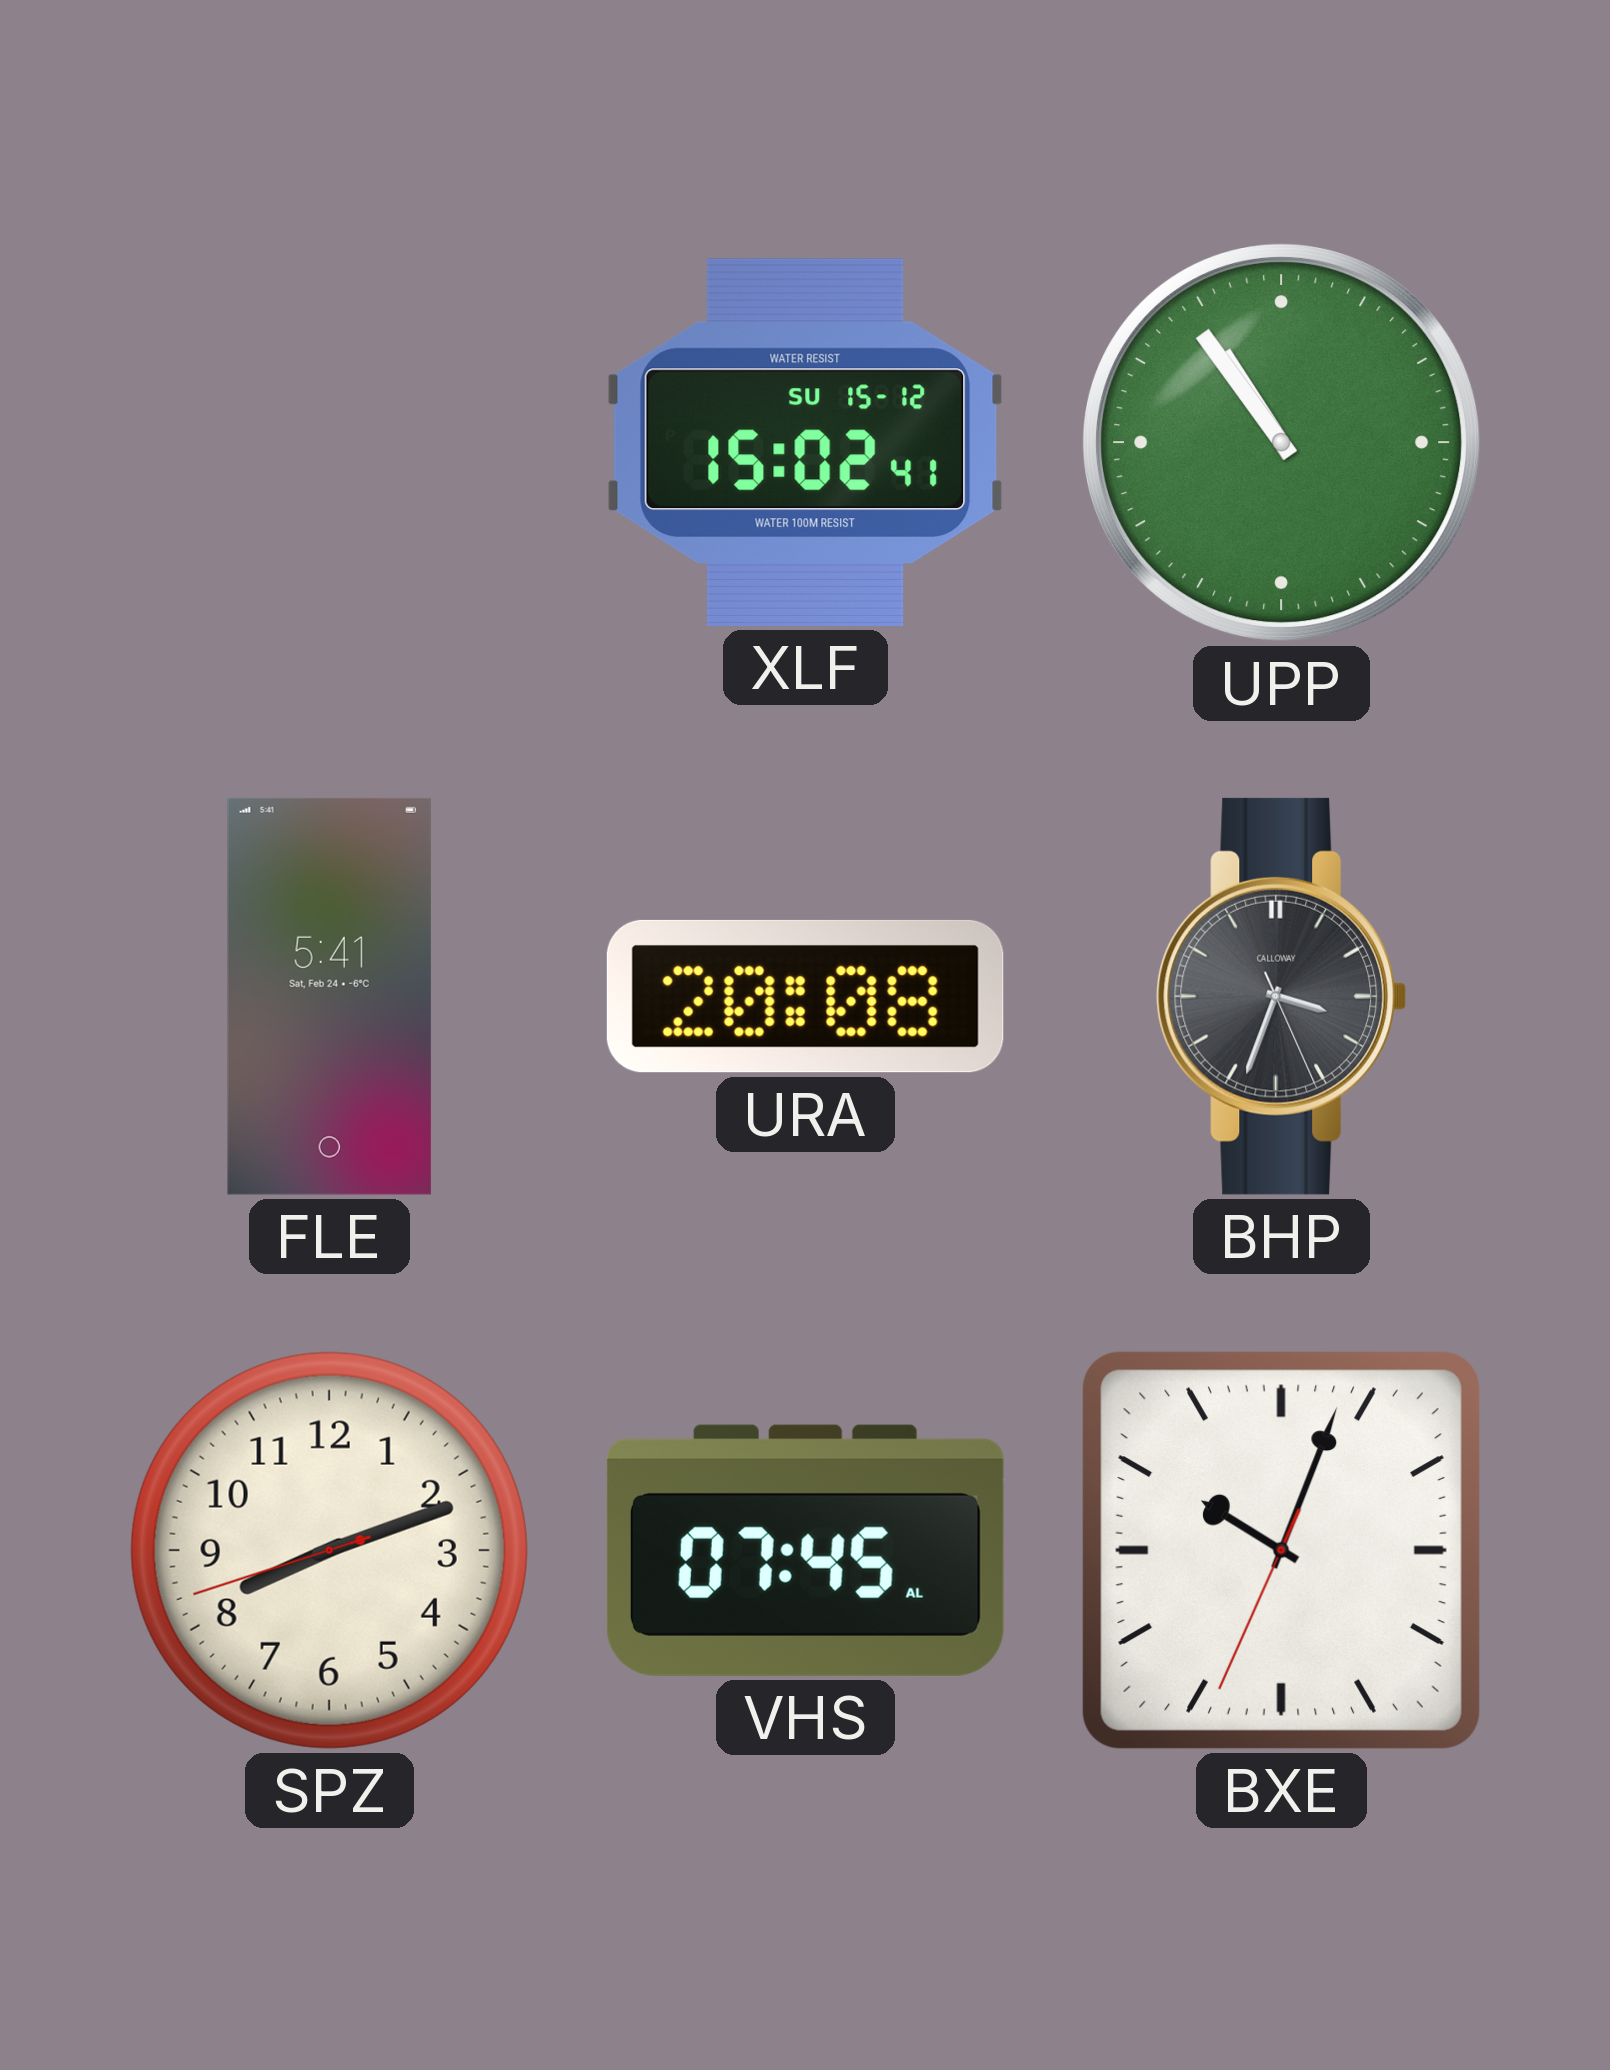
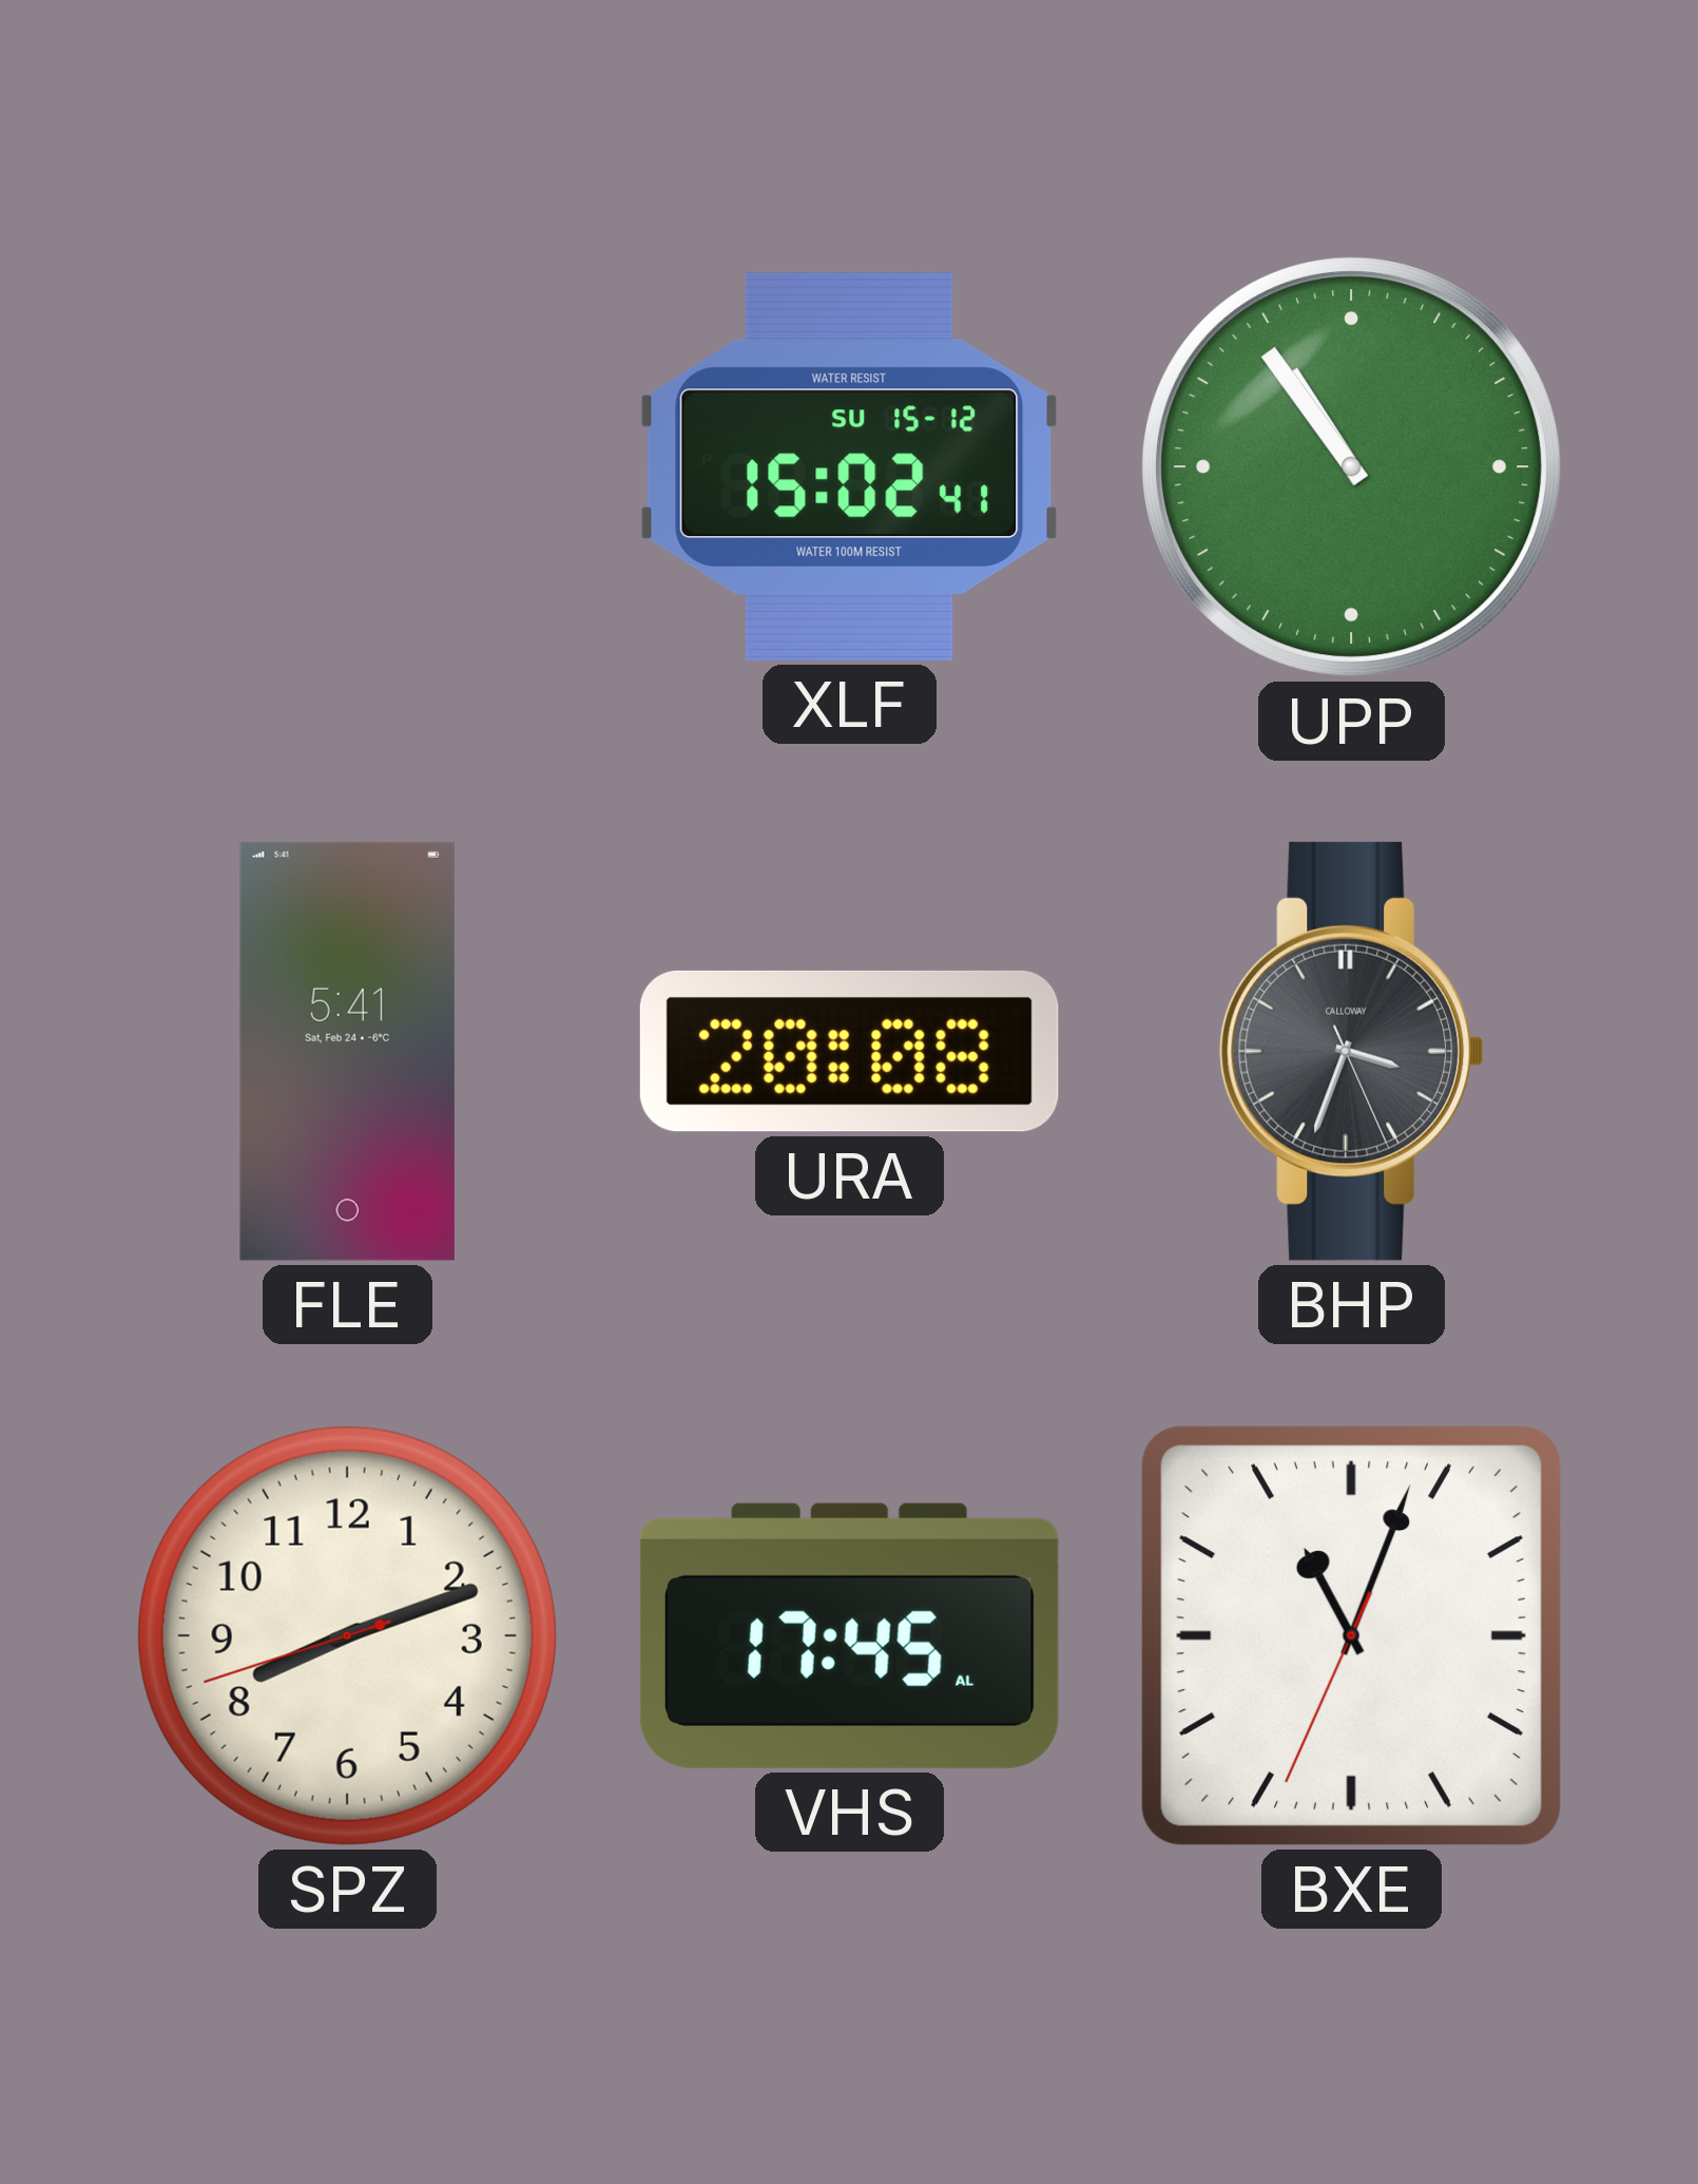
VHS: 07:45 -> 17:45 (849, 1635)
BXE: 10:03 -> 11:03 (1351, 1635)
